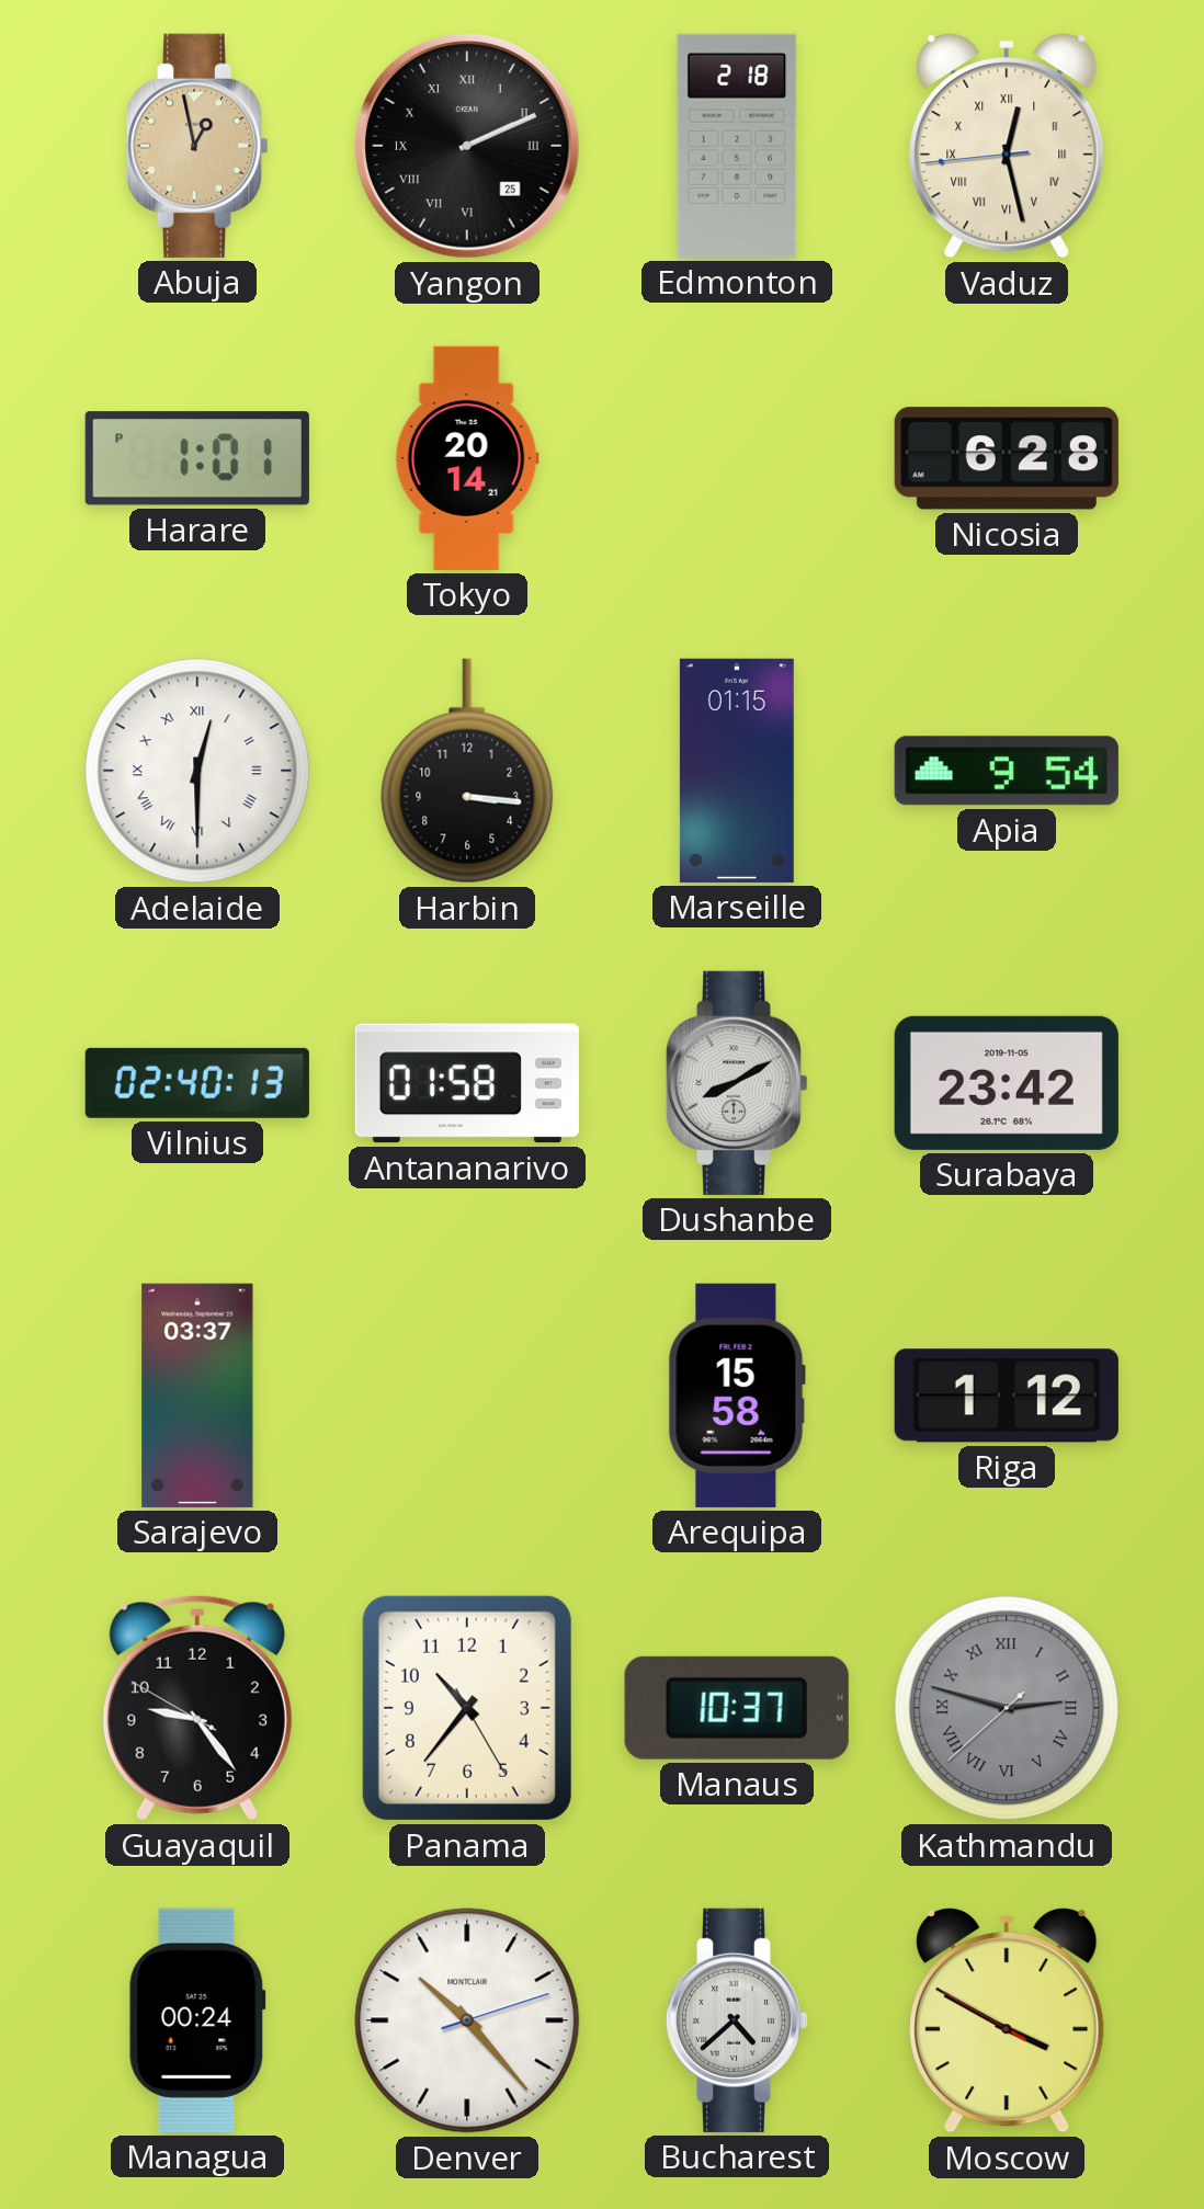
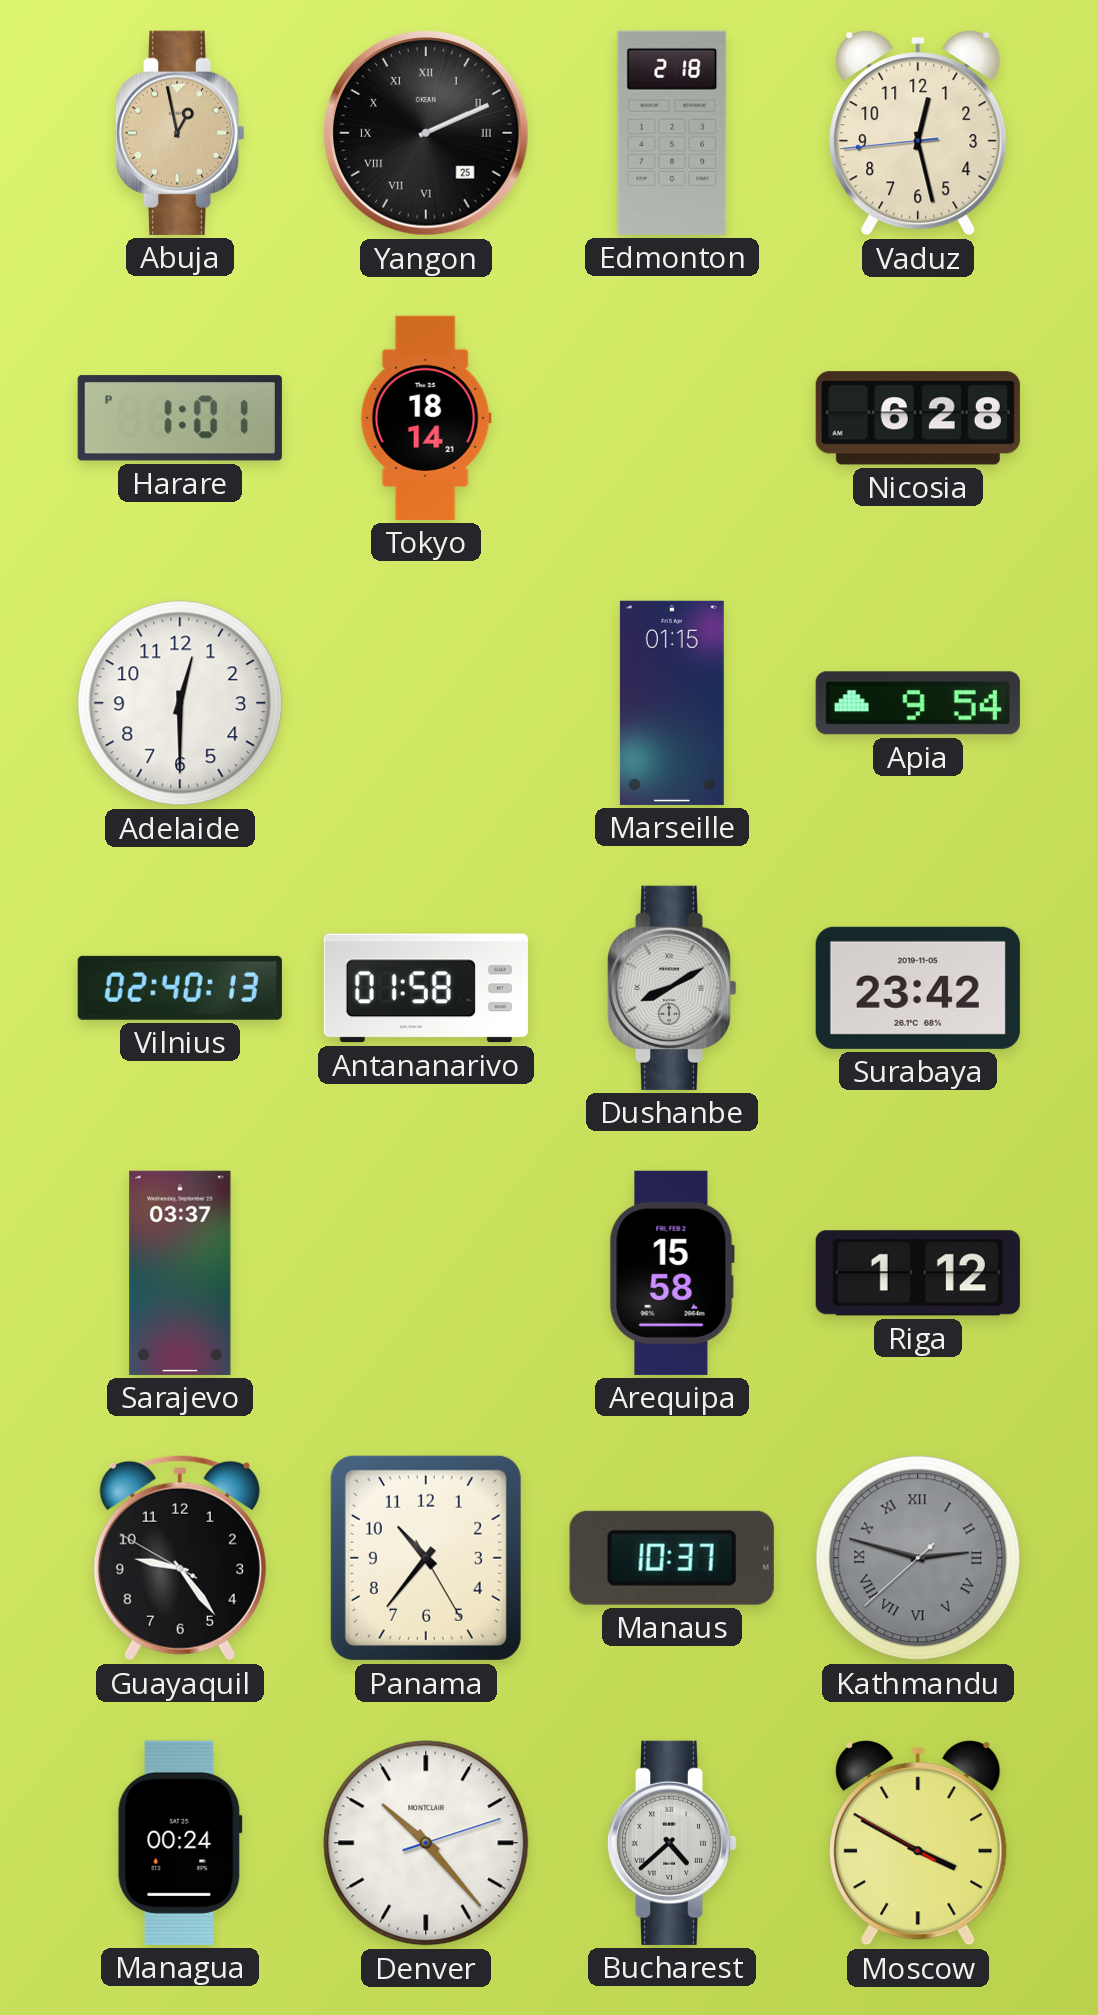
Vaduz numerals: Roman -> Arabic (918, 134)
Tokyo: 20:14 -> 18:14 (426, 418)
Adelaide numerals: Roman -> Arabic (180, 703)
Harbin: 3:16 -> none (467, 771)
